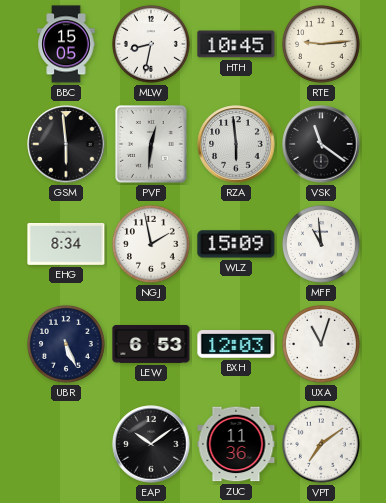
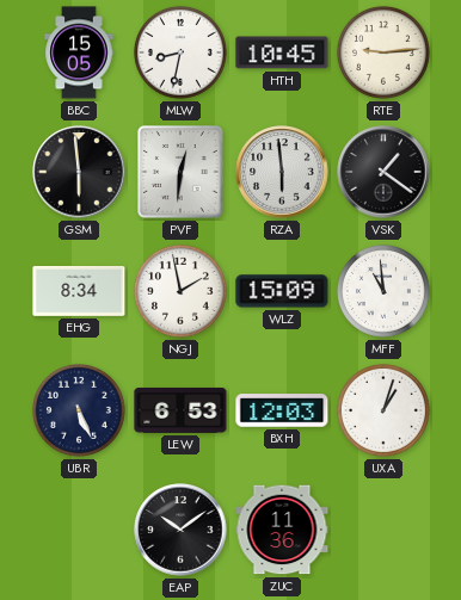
VSK: 11:21 -> 1:21 (383, 172)
UXA: 11:03 -> 1:03 (383, 410)
VPT: 7:09 -> none (321, 444)
